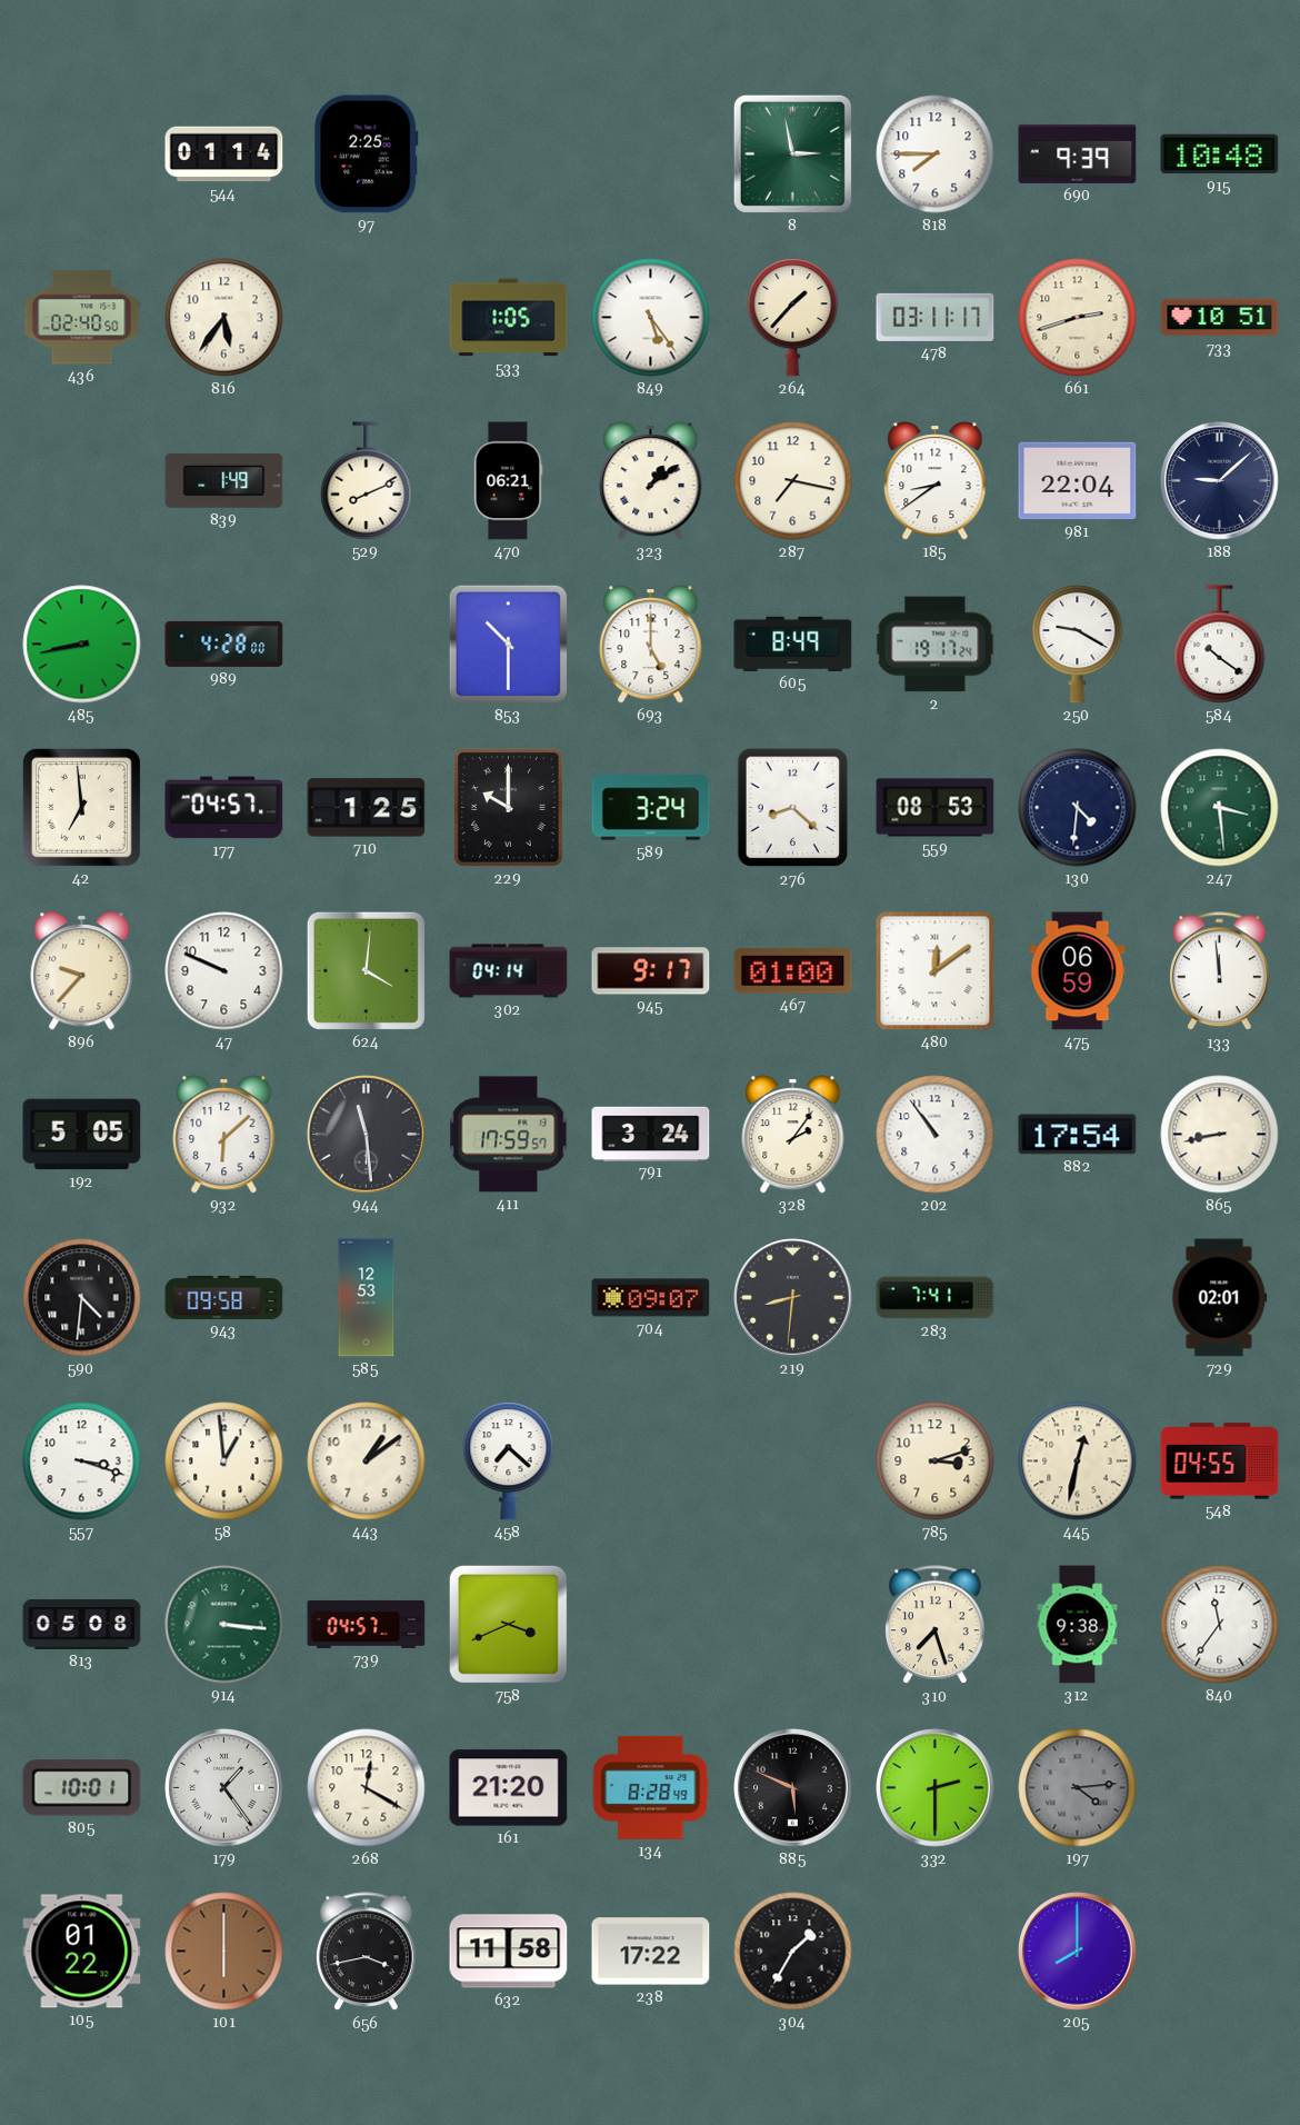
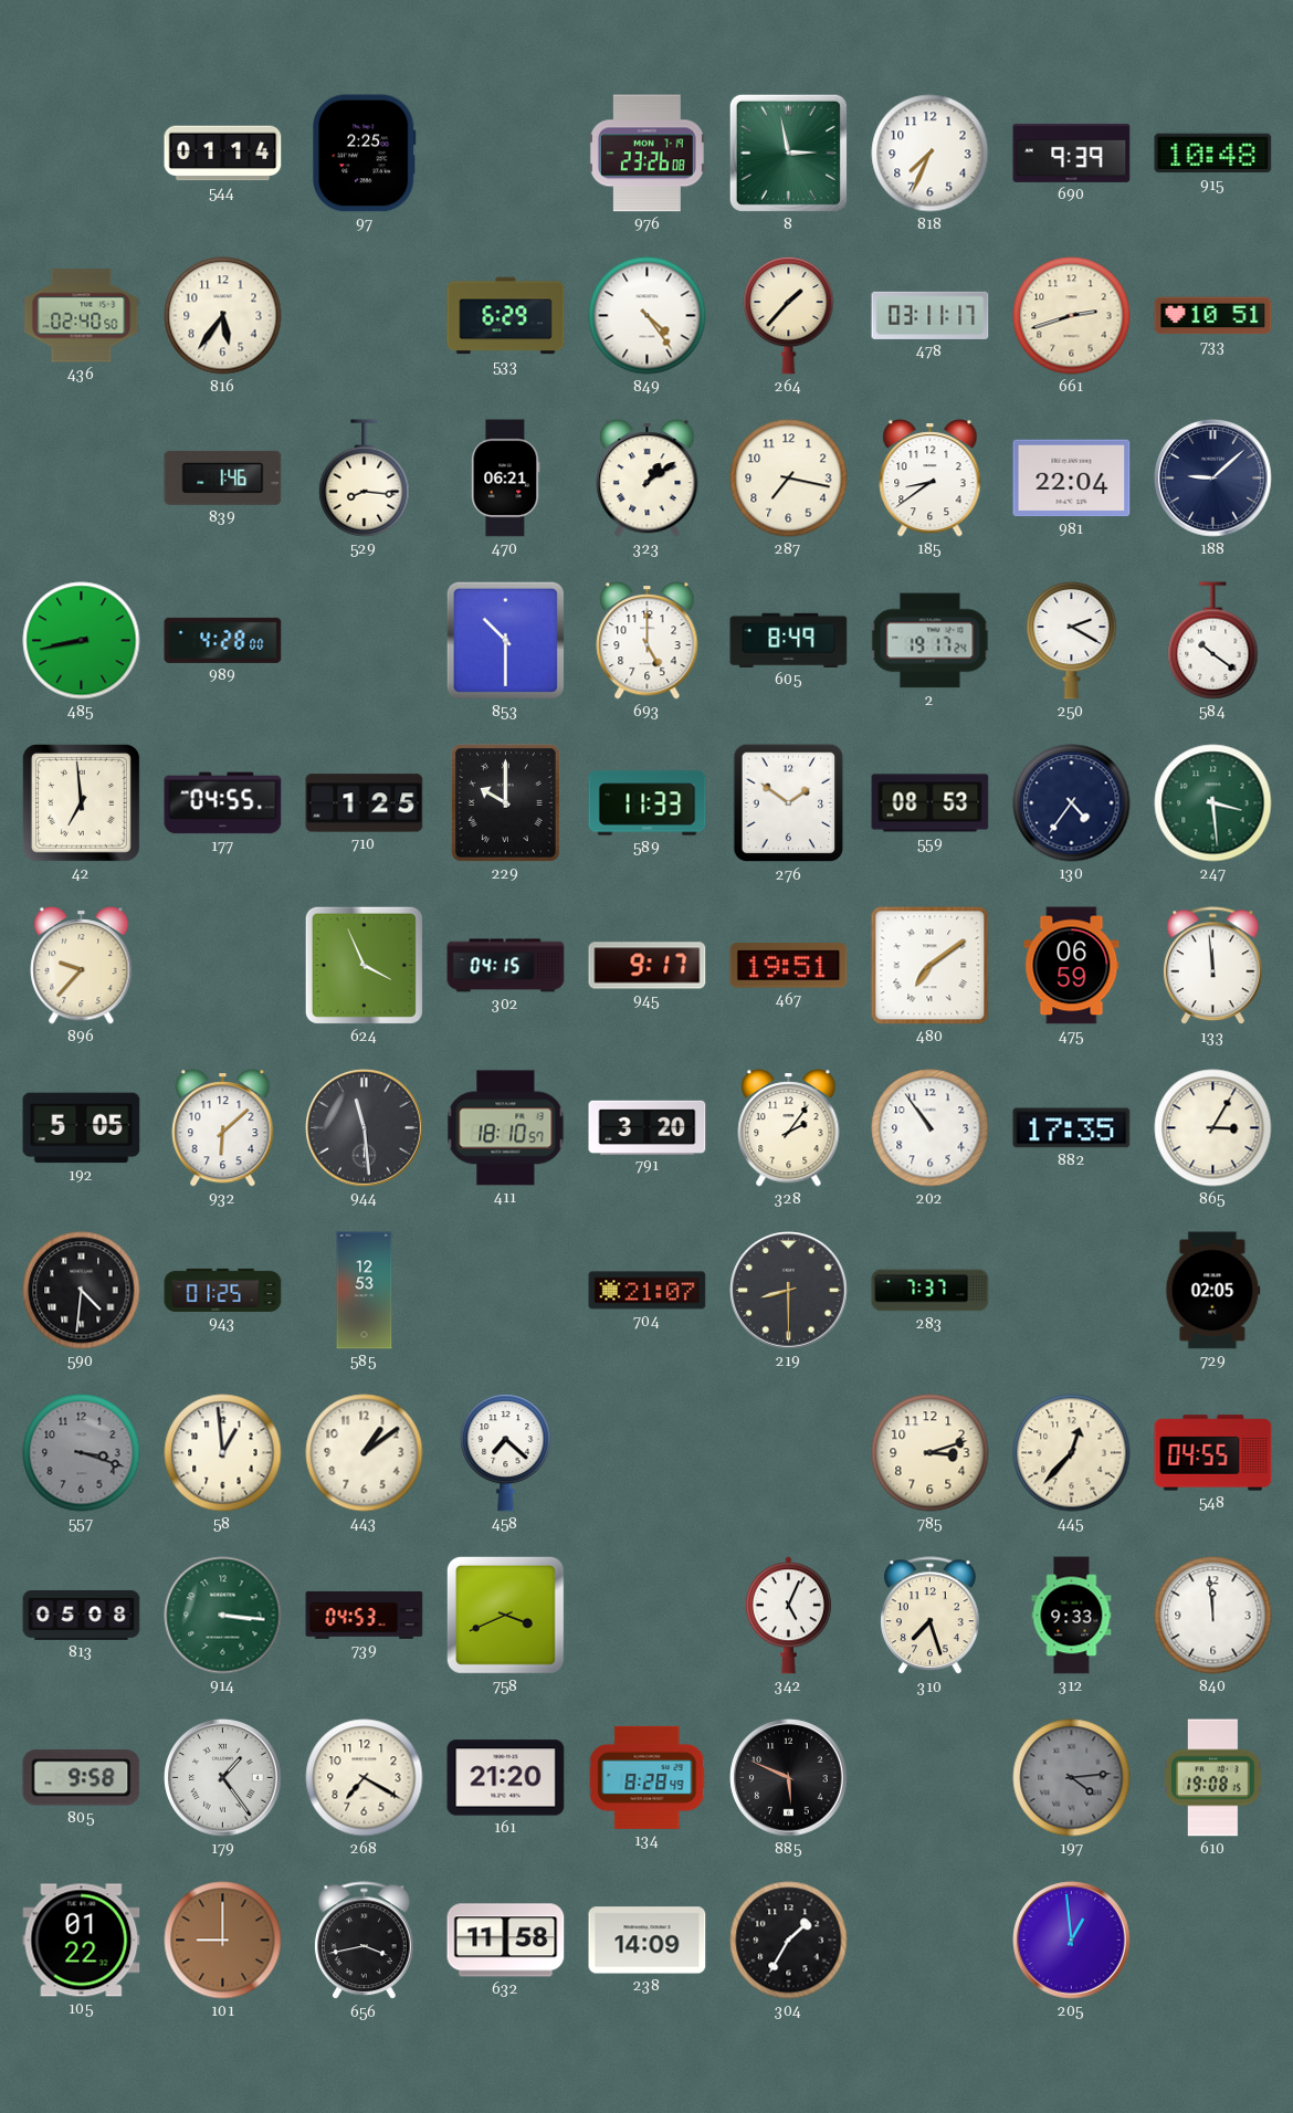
976: none -> 23:26 (646, 154)
818: 7:45 -> 7:34 (931, 154)
533: 1:05 -> 6:29 (506, 316)
849: 5:24 -> 4:24 (648, 316)
839: 1:49 -> 1:46 (223, 477)
529: 8:11 -> 8:16 (365, 479)
250: 9:20 -> 2:20 (1072, 640)
177: 04:57 -> 04:55 (223, 803)
589: 3:24 -> 11:33 (648, 803)
276: 8:22 -> 1:51 (789, 803)
130: 4:31 -> 4:36 (1072, 803)
47: 9:49 -> none (224, 971)
624: 4:01 -> 3:56 (364, 965)
302: 04:14 -> 04:15 (506, 966)
467: 01:00 -> 19:51 (789, 966)
480: 12:09 -> 7:09 (931, 966)
411: 17:59 -> 18:10 (506, 1128)
791: 3:24 -> 3:20 (648, 1127)
882: 17:54 -> 17:35 (1072, 1128)
865: 8:43 -> 3:05 (1213, 1128)
943: 09:58 -> 01:25 (223, 1290)
704: 09:07 -> 21:07 (648, 1291)
219: 8:31 -> 8:30 (789, 1291)
283: 7:41 -> 7:37 (931, 1291)
729: 02:01 -> 02:05 (1213, 1291)
557 dial: white -> grey (82, 1453)
445: 12:32 -> 12:37 (1072, 1453)
739: 04:57 -> 04:53 (365, 1615)
342: none -> 5:04 (788, 1616)
312: 9:38 -> 9:33 (1072, 1616)
840: 11:36 -> 11:59 (1213, 1616)
805: 10:01 -> 9:58 (82, 1778)
268: 12:20 -> 7:20 (365, 1778)
332: 2:30 -> none (936, 1788)
610: none -> 19:08 (1213, 1778)
101: 6:00 -> 9:00 (223, 1941)
238: 17:22 -> 14:09 (648, 1941)
205: 8:00 -> 12:59 (1072, 1941)
